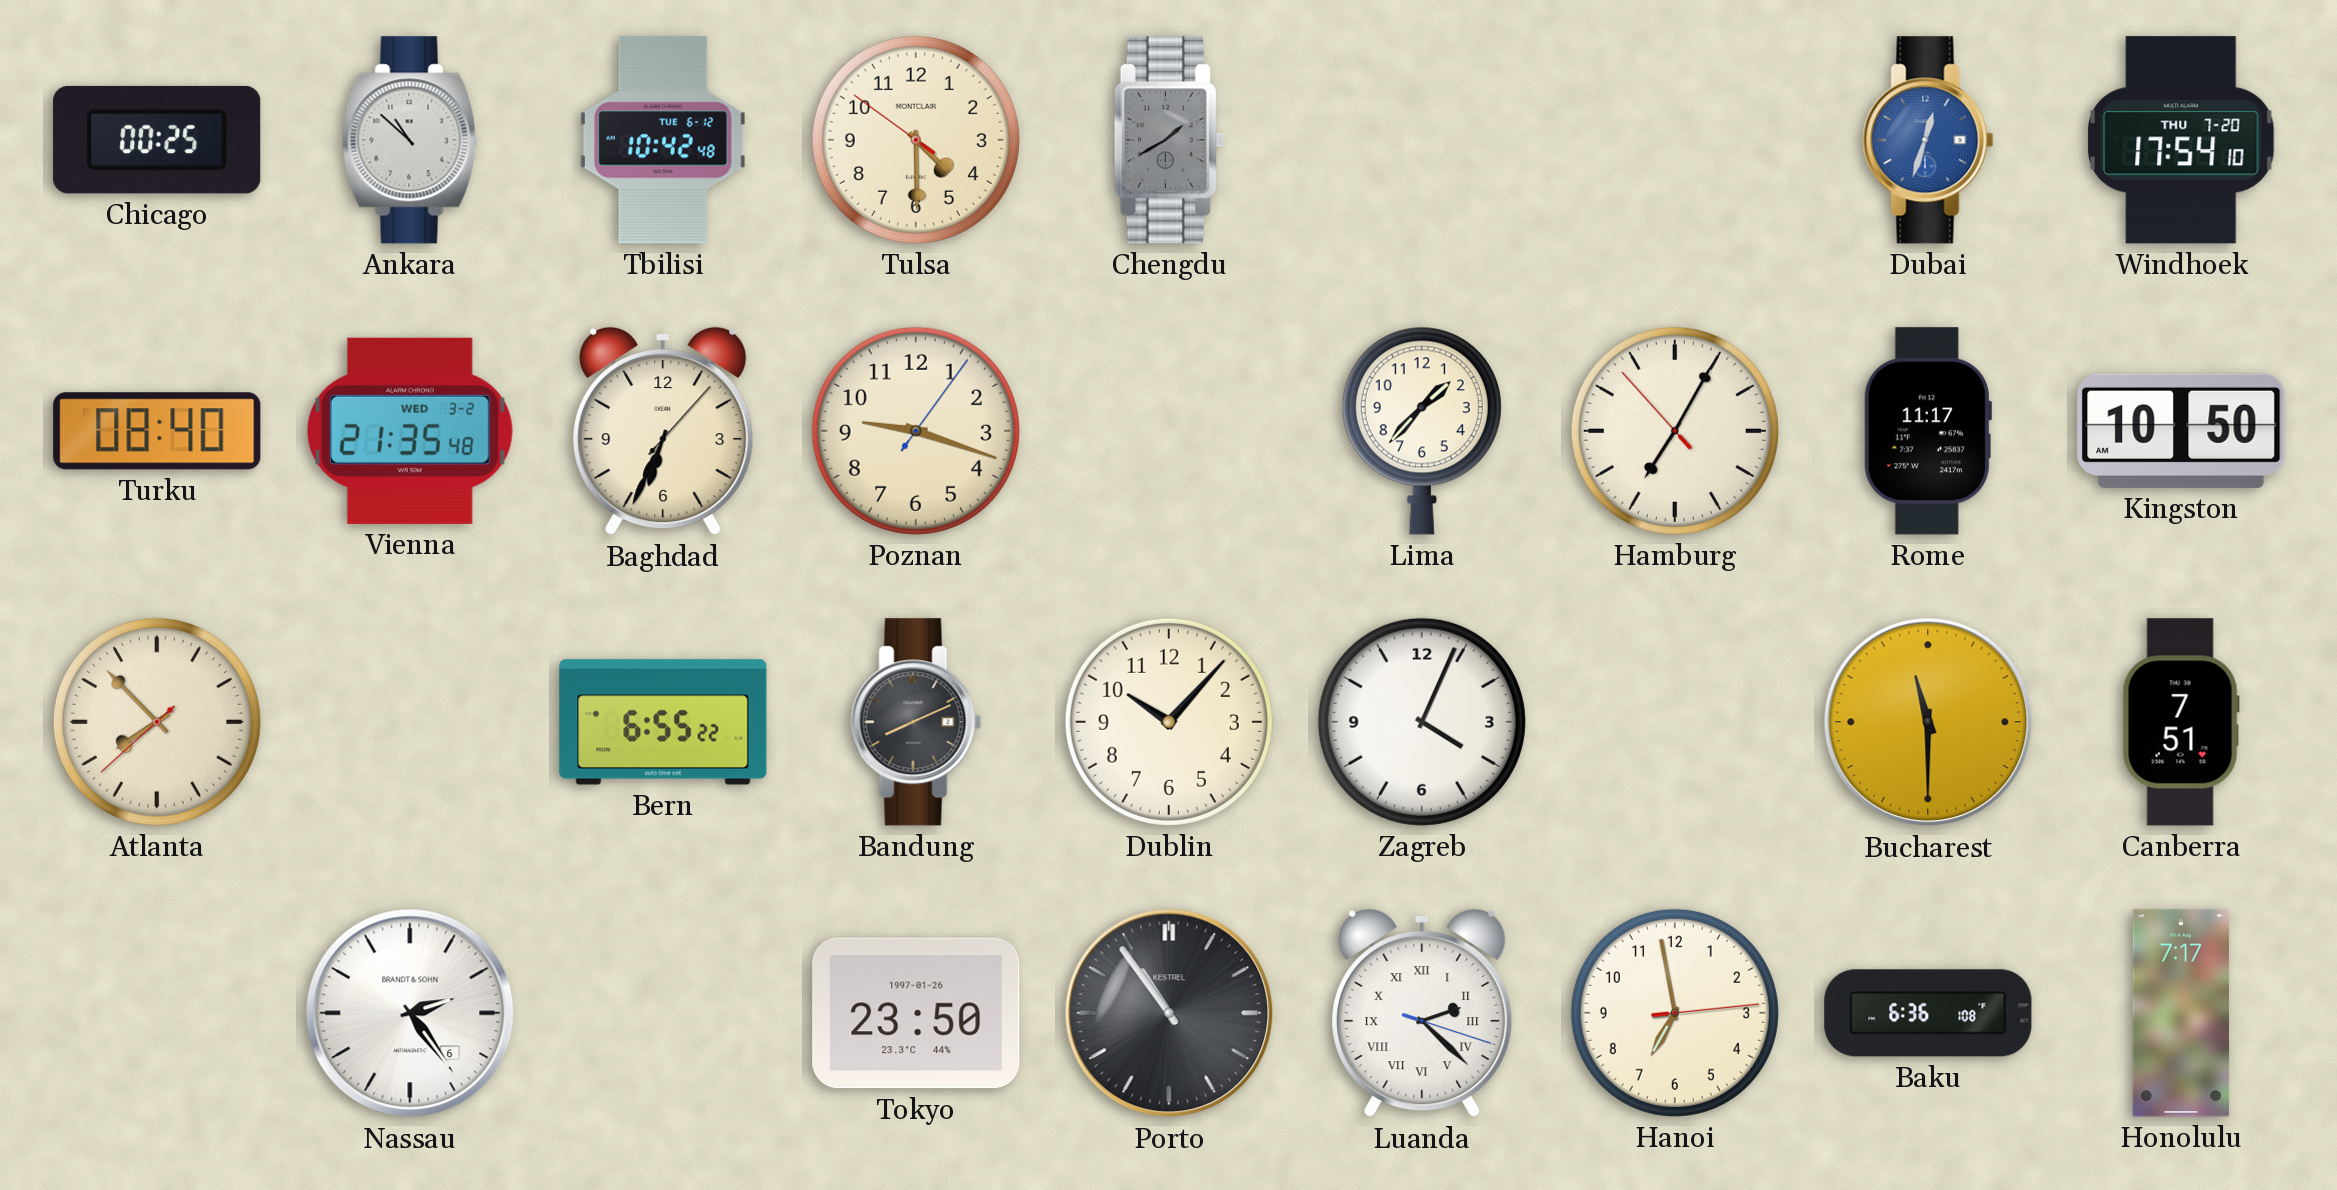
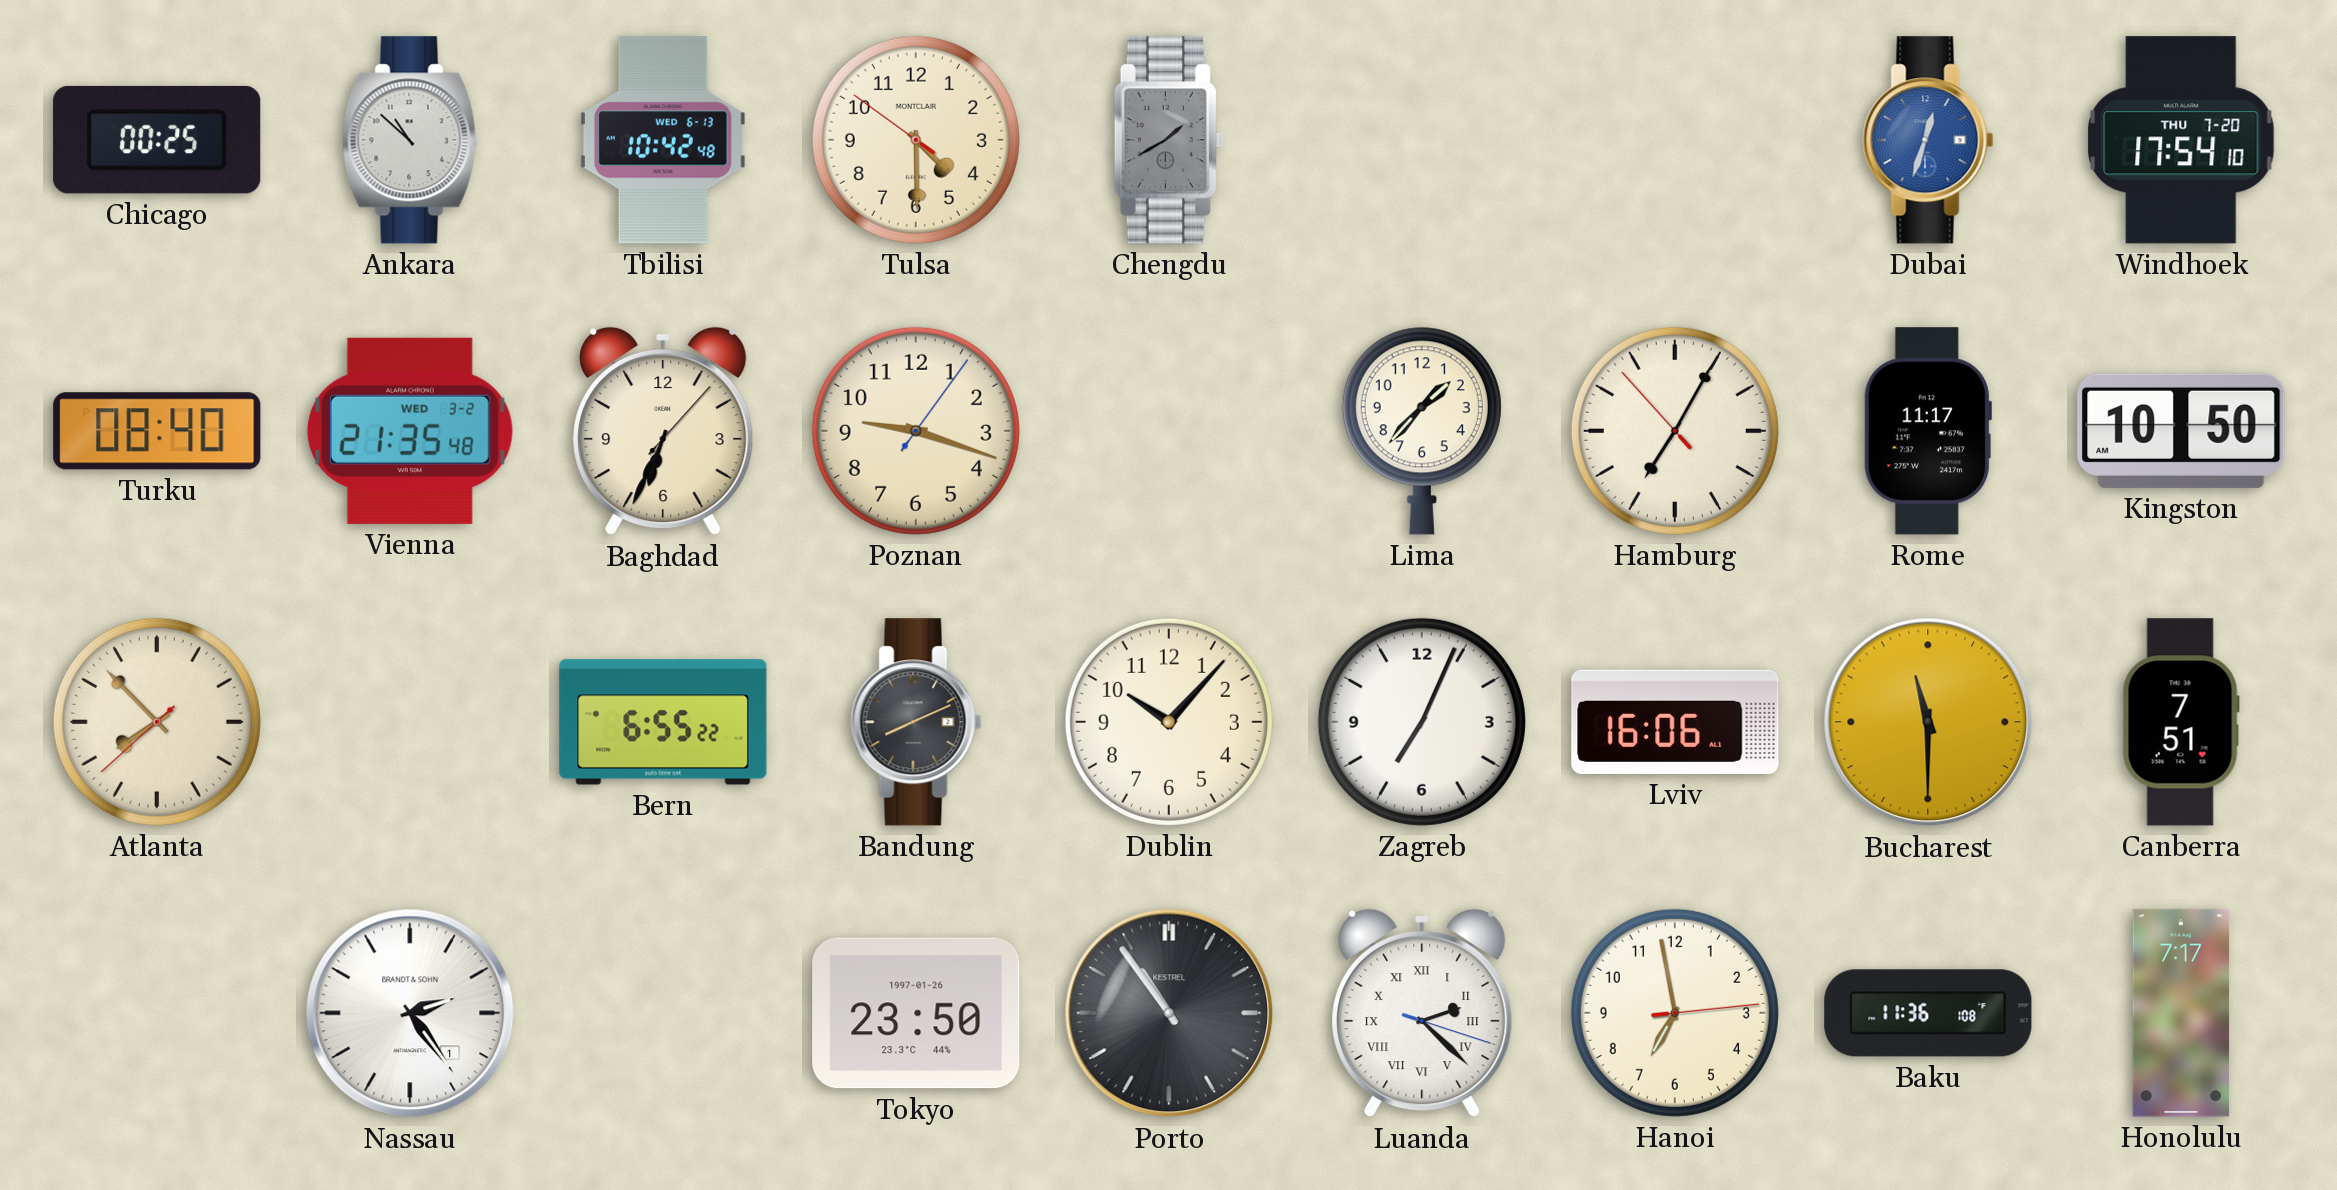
Tbilisi date: TUE 6-12 -> WED 6-13 (663, 140)
Zagreb: 4:04 -> 7:04 (1422, 722)
Lviv: none -> 16:06 (1675, 722)
Nassau date: 6 -> 1 (410, 1013)
Baku: 6:36 -> 11:36 (1928, 1013)
